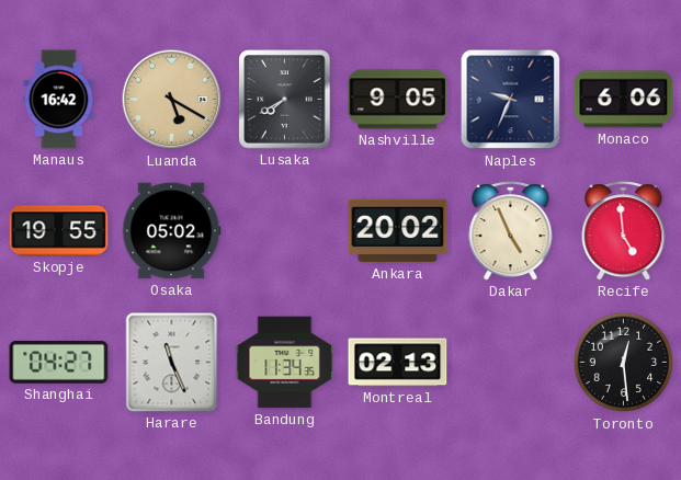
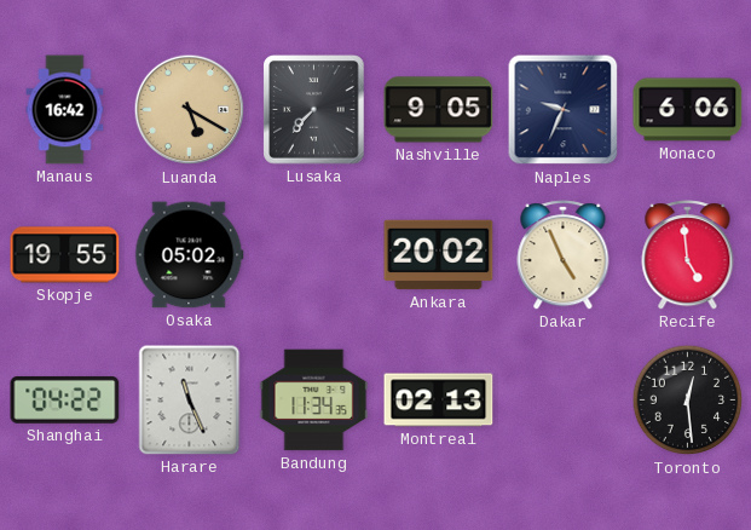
Lusaka: 7:40 -> 7:37 (314, 110)
Shanghai: 04:27 -> 04:22 (65, 399)
